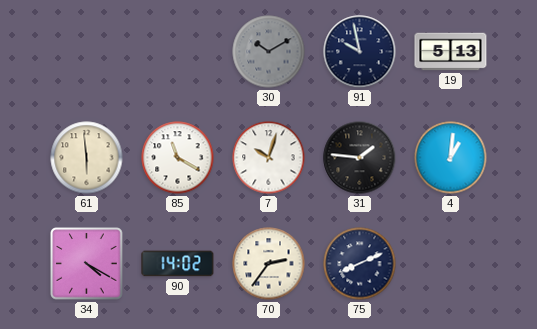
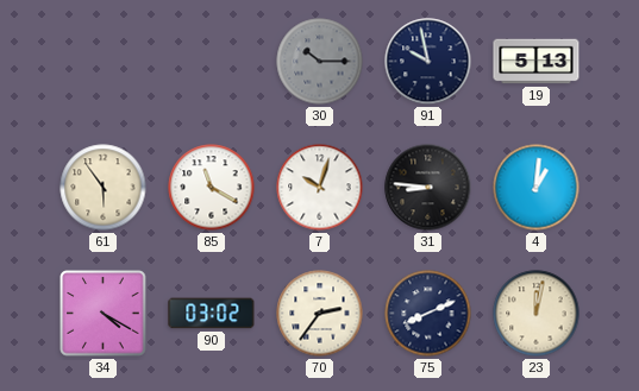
30: 10:10 -> 10:15 (320, 62)
61: 5:59 -> 5:54 (104, 188)
31: 1:46 -> 8:46 (428, 188)
90: 14:02 -> 03:02 (212, 314)
23: none -> 12:02 (537, 314)
